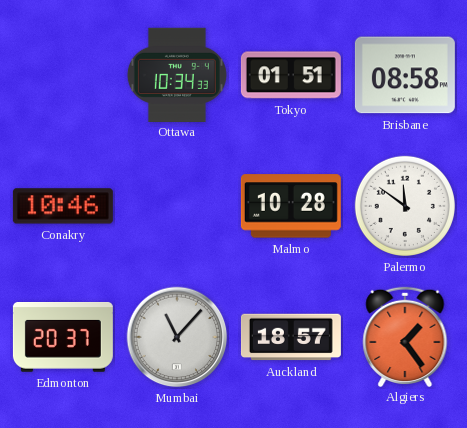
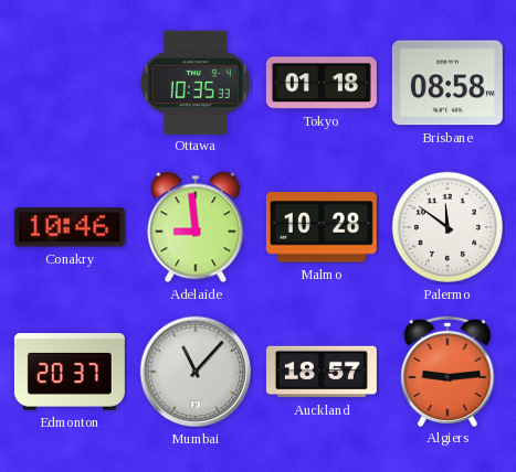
Ottawa: 10:34 -> 10:35 (196, 82)
Tokyo: 01:51 -> 01:18 (322, 83)
Adelaide: none -> 8:59 (196, 227)
Algiers: 1:24 -> 9:14 (447, 371)
